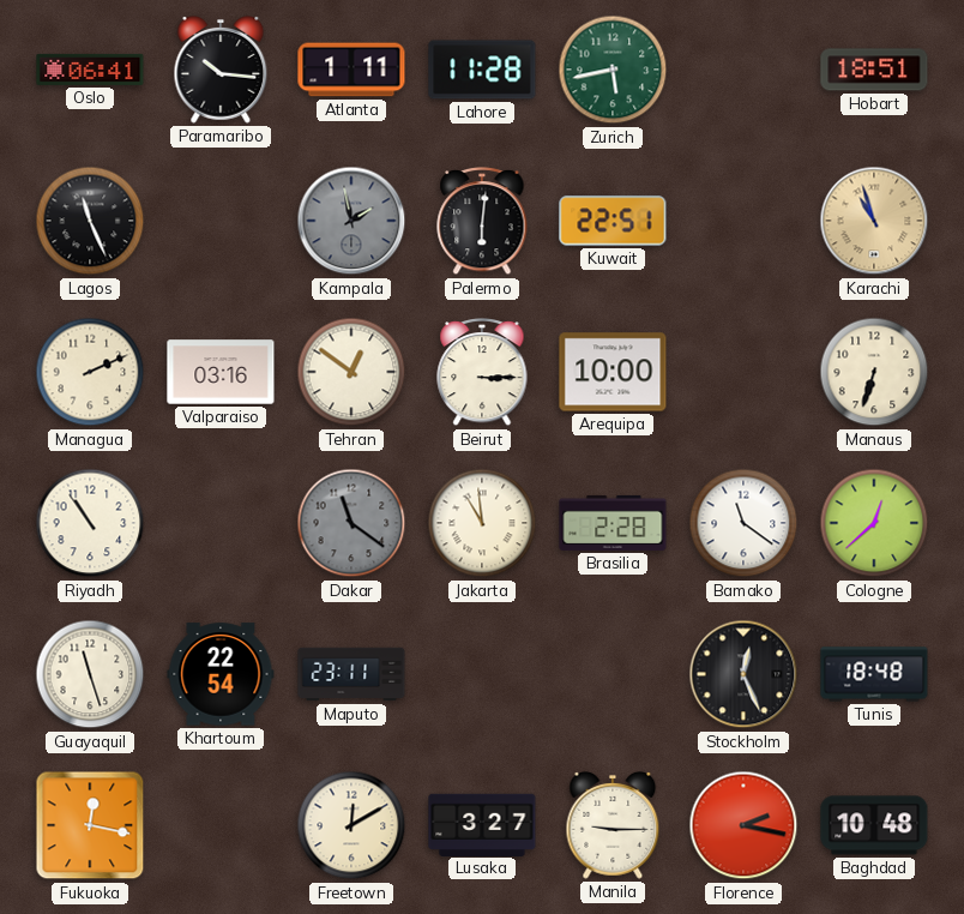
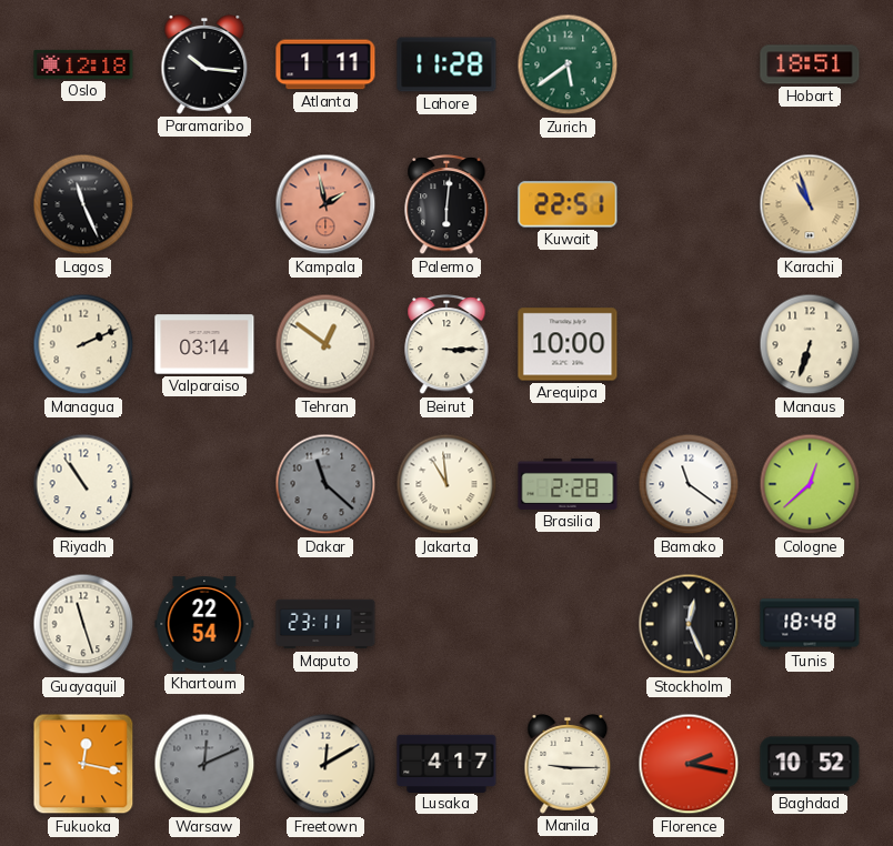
Oslo: 06:41 -> 12:18 (83, 64)
Zurich: 5:43 -> 5:39 (568, 64)
Kampala dial: grey -> salmon (325, 204)
Valparaiso: 03:16 -> 03:14 (204, 344)
Dakar: 11:21 -> 11:22 (325, 484)
Warsaw: none -> 12:11 (204, 764)
Lusaka: 3:27 -> 4:17 (446, 763)
Baghdad: 10:48 -> 10:52 (810, 764)
